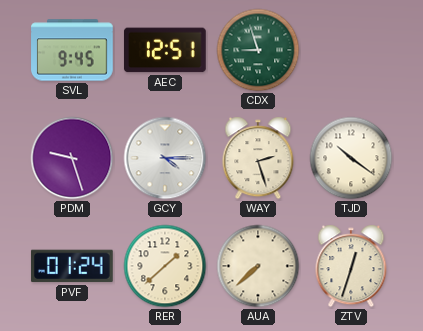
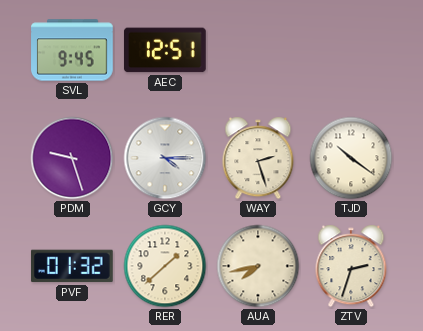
CDX: 8:57 -> none (258, 50)
PVF: 01:24 -> 01:32 (72, 266)
AUA: 7:38 -> 7:43 (258, 266)
ZTV: 12:33 -> 2:33 (351, 266)
